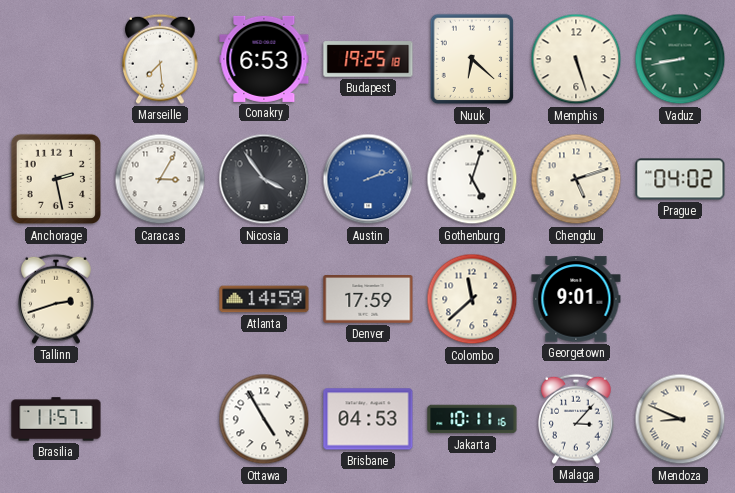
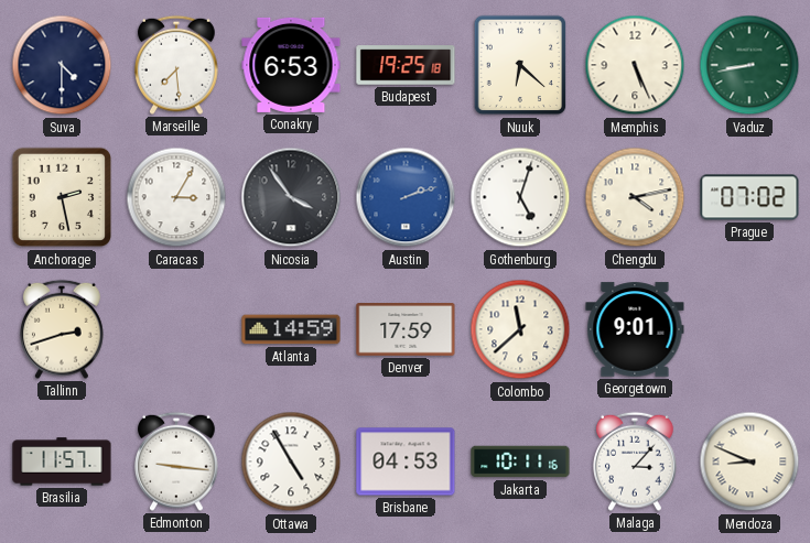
Suva: none -> 4:30 (62, 65)
Memphis: 5:27 -> 5:26 (635, 65)
Chengdu: 5:12 -> 4:13 (635, 197)
Prague: 04:02 -> 07:02 (749, 197)
Edmonton: none -> 9:16 (177, 461)
